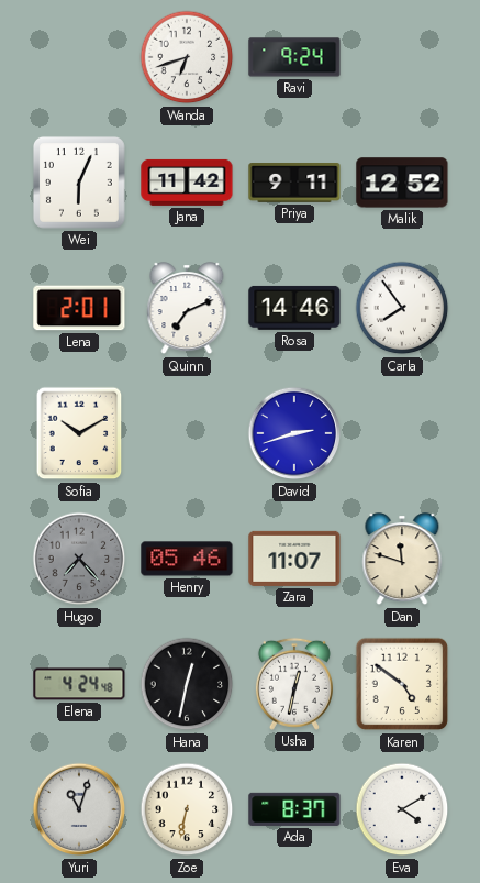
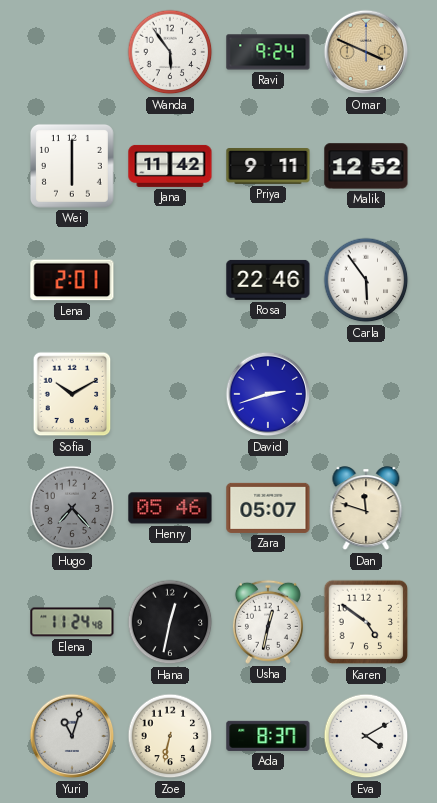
Wanda: 6:42 -> 5:54 (170, 52)
Omar: none -> 3:49 (366, 52)
Wei: 6:04 -> 6:00 (72, 166)
Quinn: 7:11 -> none (187, 309)
Rosa: 14:46 -> 22:46 (268, 280)
Carla: 7:54 -> 5:54 (366, 280)
Zara: 11:07 -> 05:07 (268, 508)
Elena: 4:24 -> 11:24 (72, 622)
